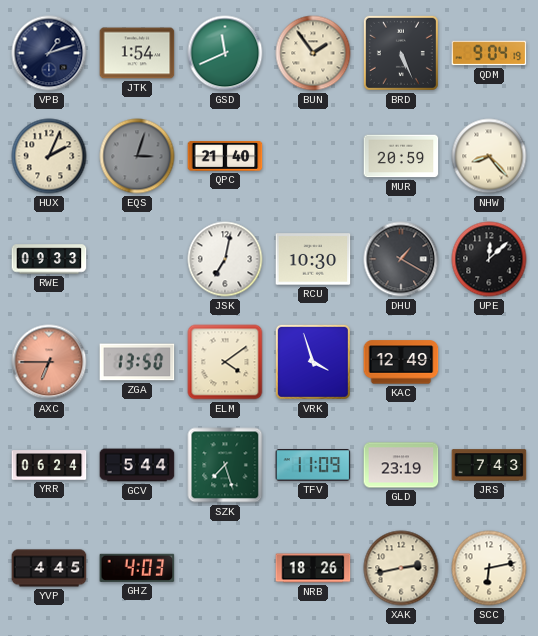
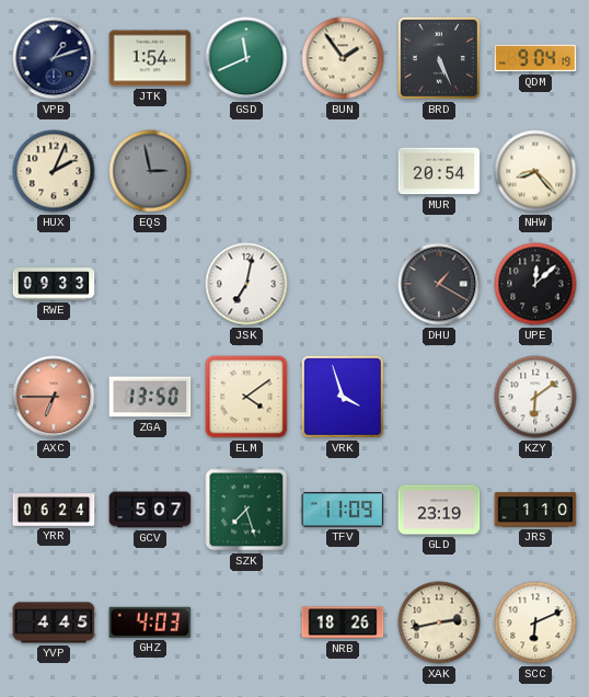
EQS: 3:03 -> 2:58 (150, 171)
QPC: 21:40 -> none (225, 157)
MUR: 20:59 -> 20:54 (439, 171)
RCU: 10:30 -> none (313, 259)
KAC: 12:49 -> none (401, 362)
KZY: none -> 6:09 (535, 397)
GCV: 5:44 -> 5:07 (150, 510)
JRS: 7:43 -> 1:10 (535, 510)
SCC: 6:13 -> 6:11 (535, 622)
